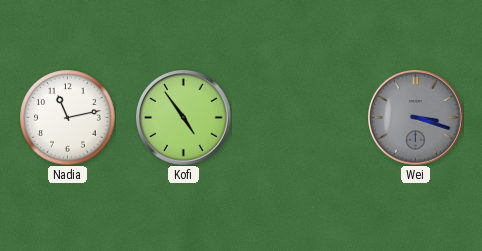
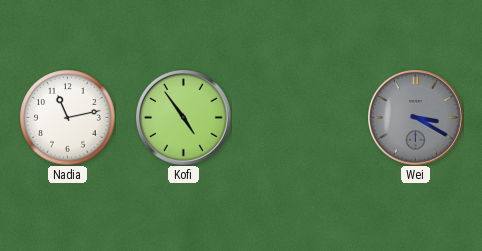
Wei: 3:18 -> 3:20 (416, 118)
